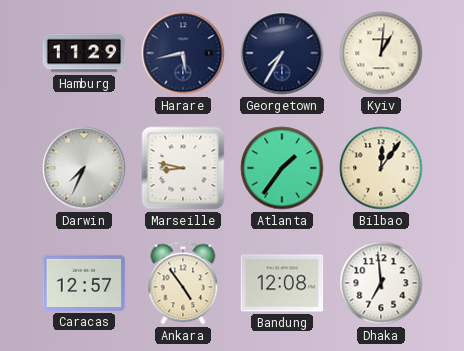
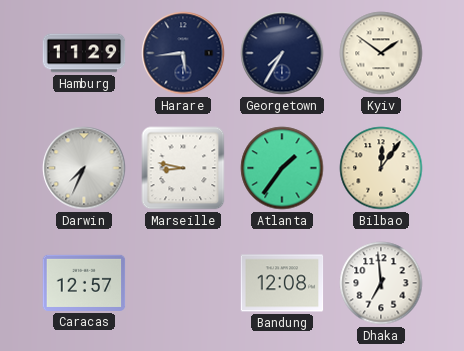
Harare: 5:43 -> 5:44 (183, 53)
Kyiv: 1:01 -> 1:51 (381, 53)
Ankara: 4:54 -> none (183, 283)
